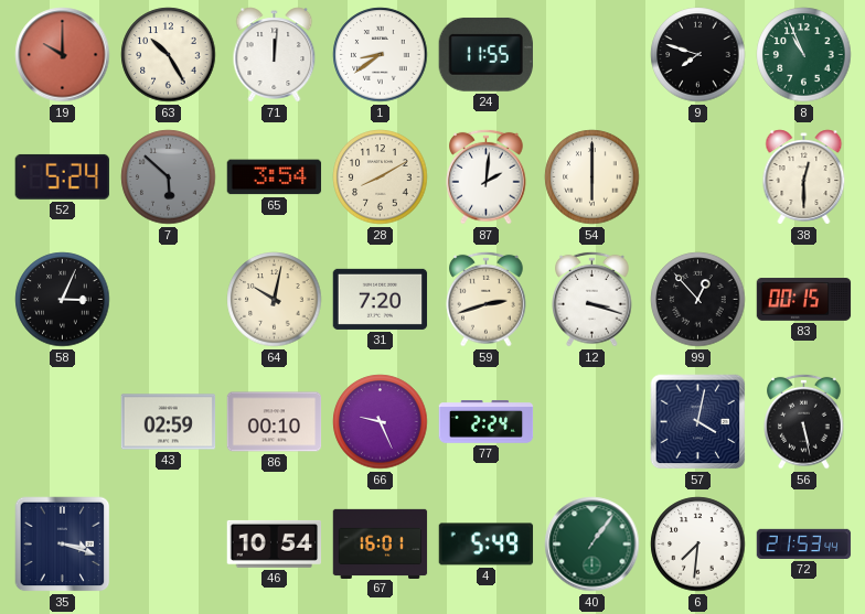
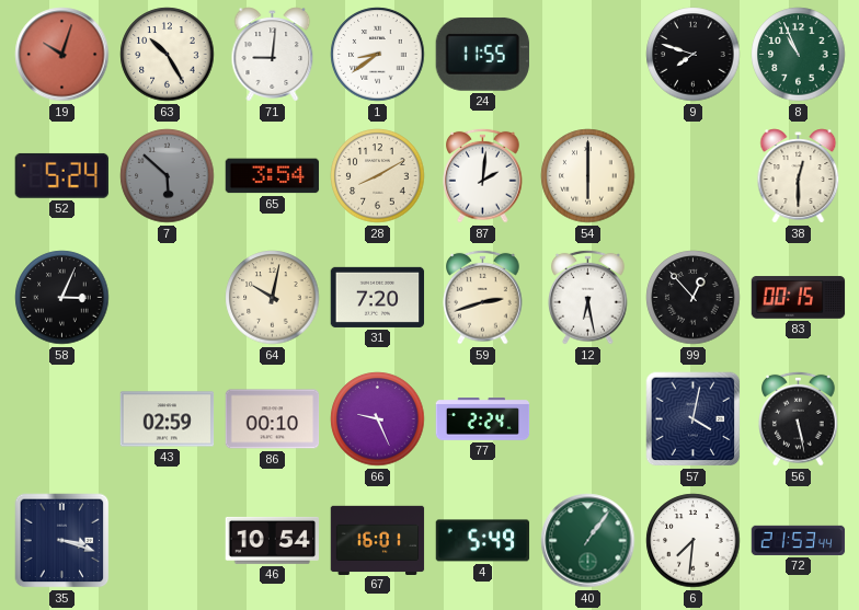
19: 10:00 -> 10:03 (62, 55)
71: 12:01 -> 9:01 (273, 55)
12: 3:18 -> 6:28 (588, 297)
